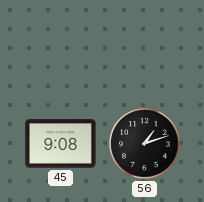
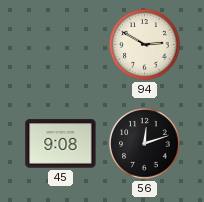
94: none -> 2:50 (145, 45)
56: 1:12 -> 12:12 (145, 144)
